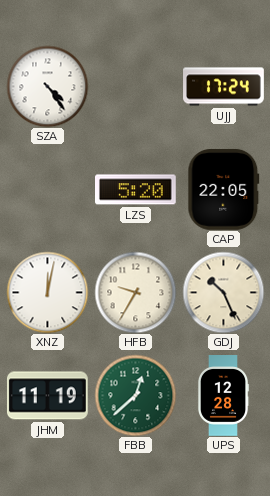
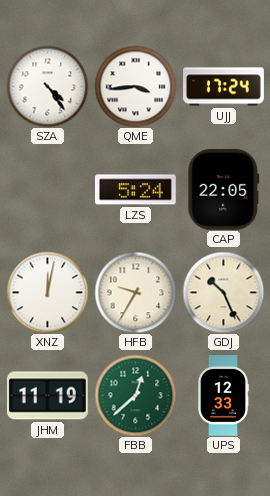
QME: none -> 3:44 (135, 86)
LZS: 5:20 -> 5:24 (136, 190)
UPS: 12:28 -> 12:33 (223, 396)
